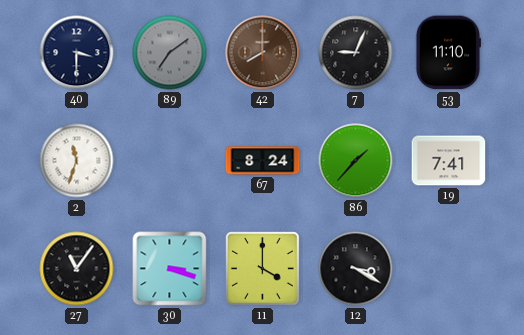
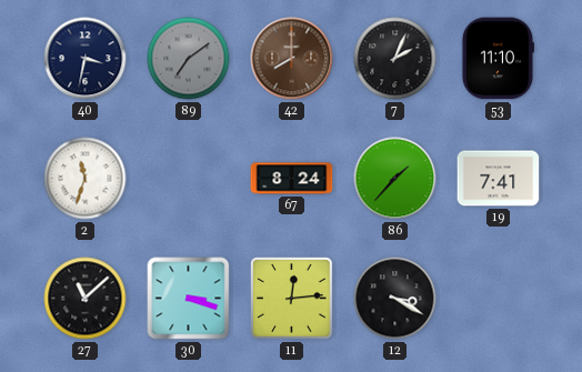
40: 3:30 -> 3:32 (86, 59)
7: 9:04 -> 2:04 (395, 59)
27: 11:06 -> 11:08 (86, 299)
11: 4:00 -> 12:14 (292, 299)
